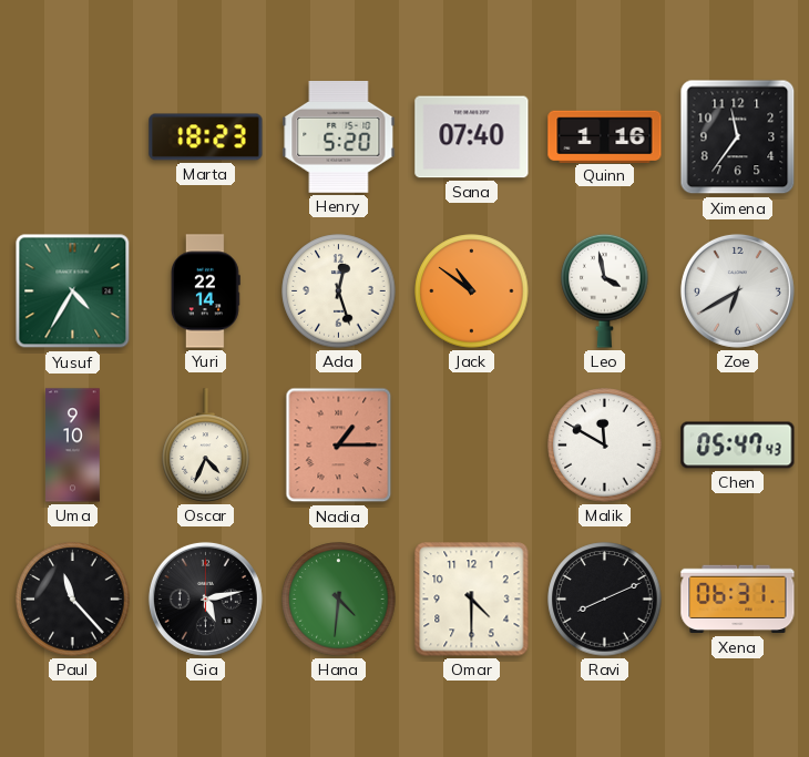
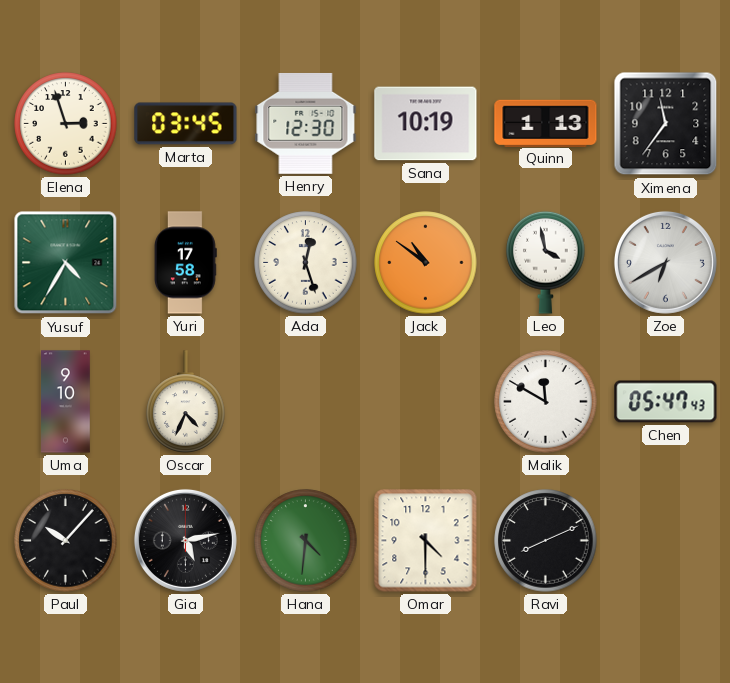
Elena: none -> 2:57 (66, 124)
Marta: 18:23 -> 03:45 (186, 124)
Henry: 5:20 -> 12:30 (306, 123)
Sana: 07:40 -> 10:19 (426, 124)
Quinn: 1:16 -> 1:13 (546, 123)
Yuri: 22:14 -> 17:58 (185, 263)
Nadia: 1:15 -> none (339, 446)
Paul: 11:23 -> 10:07 (66, 541)
Xena: 06:31 -> none (738, 600)
